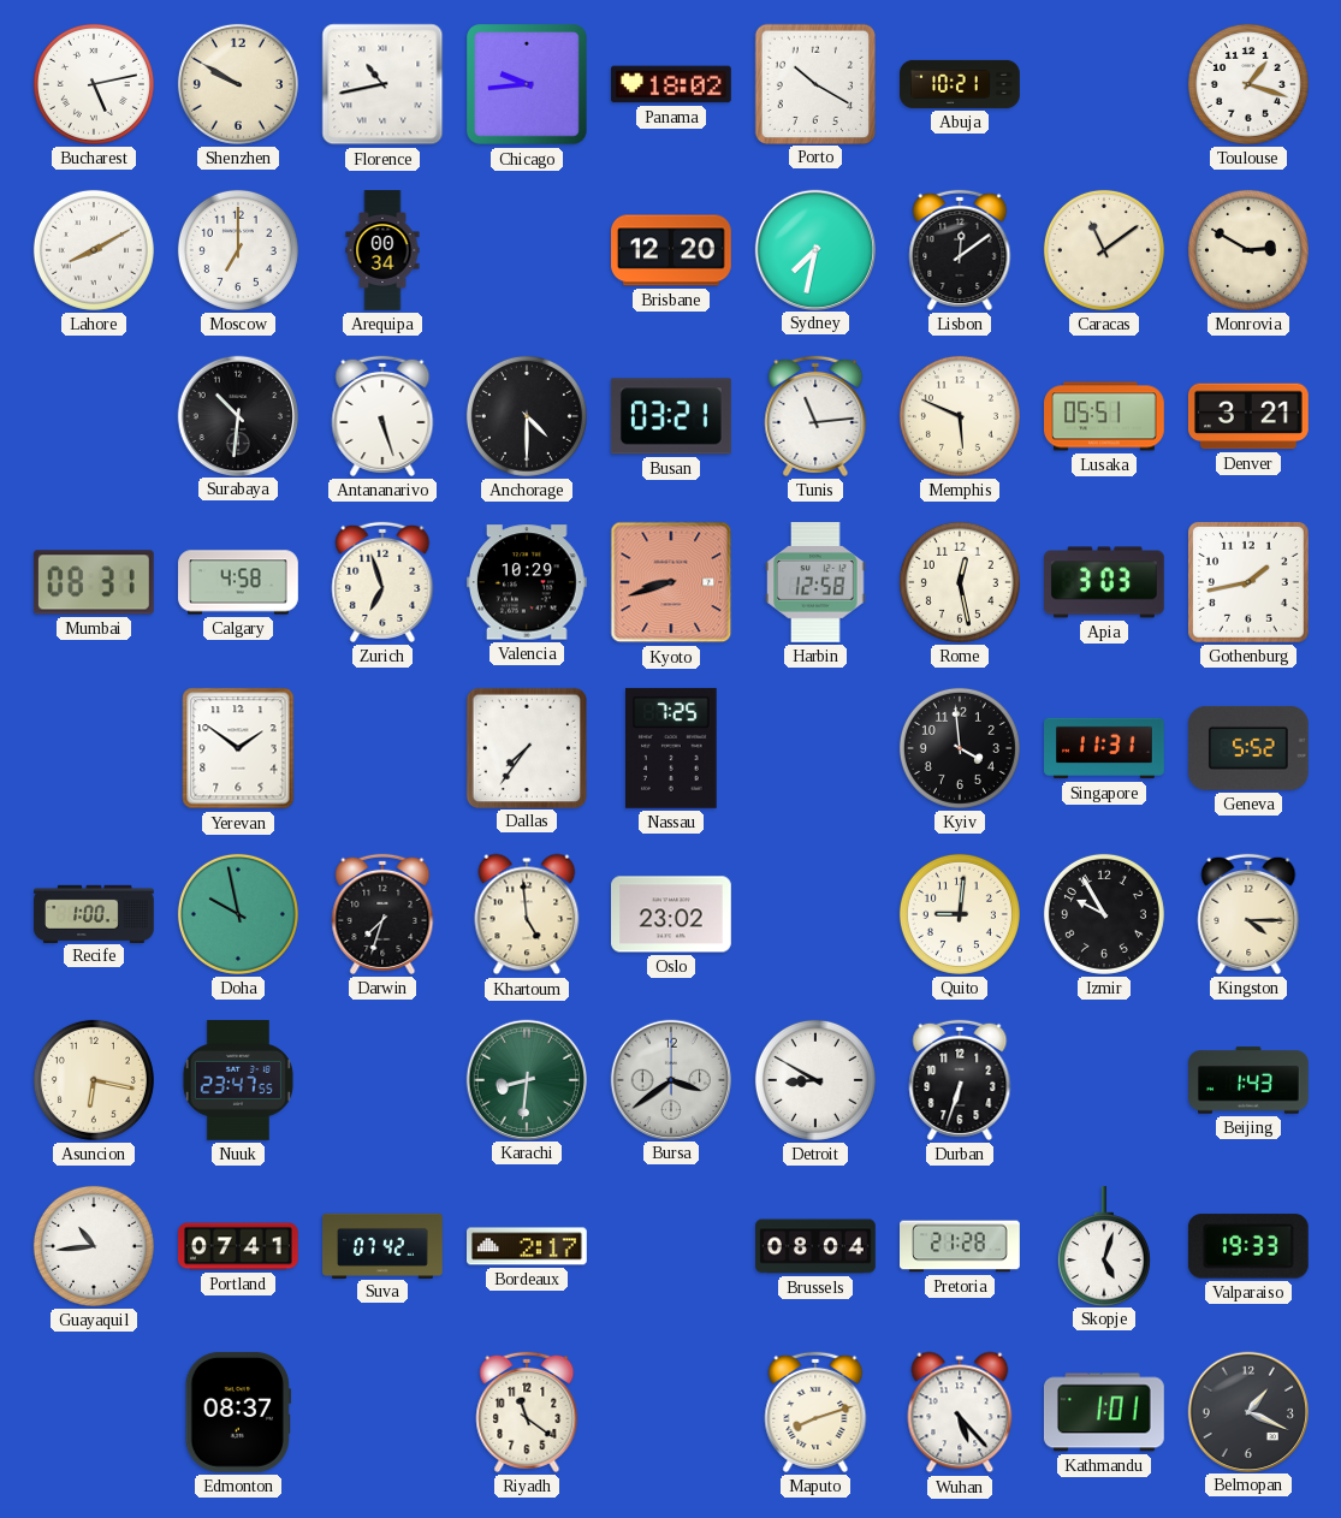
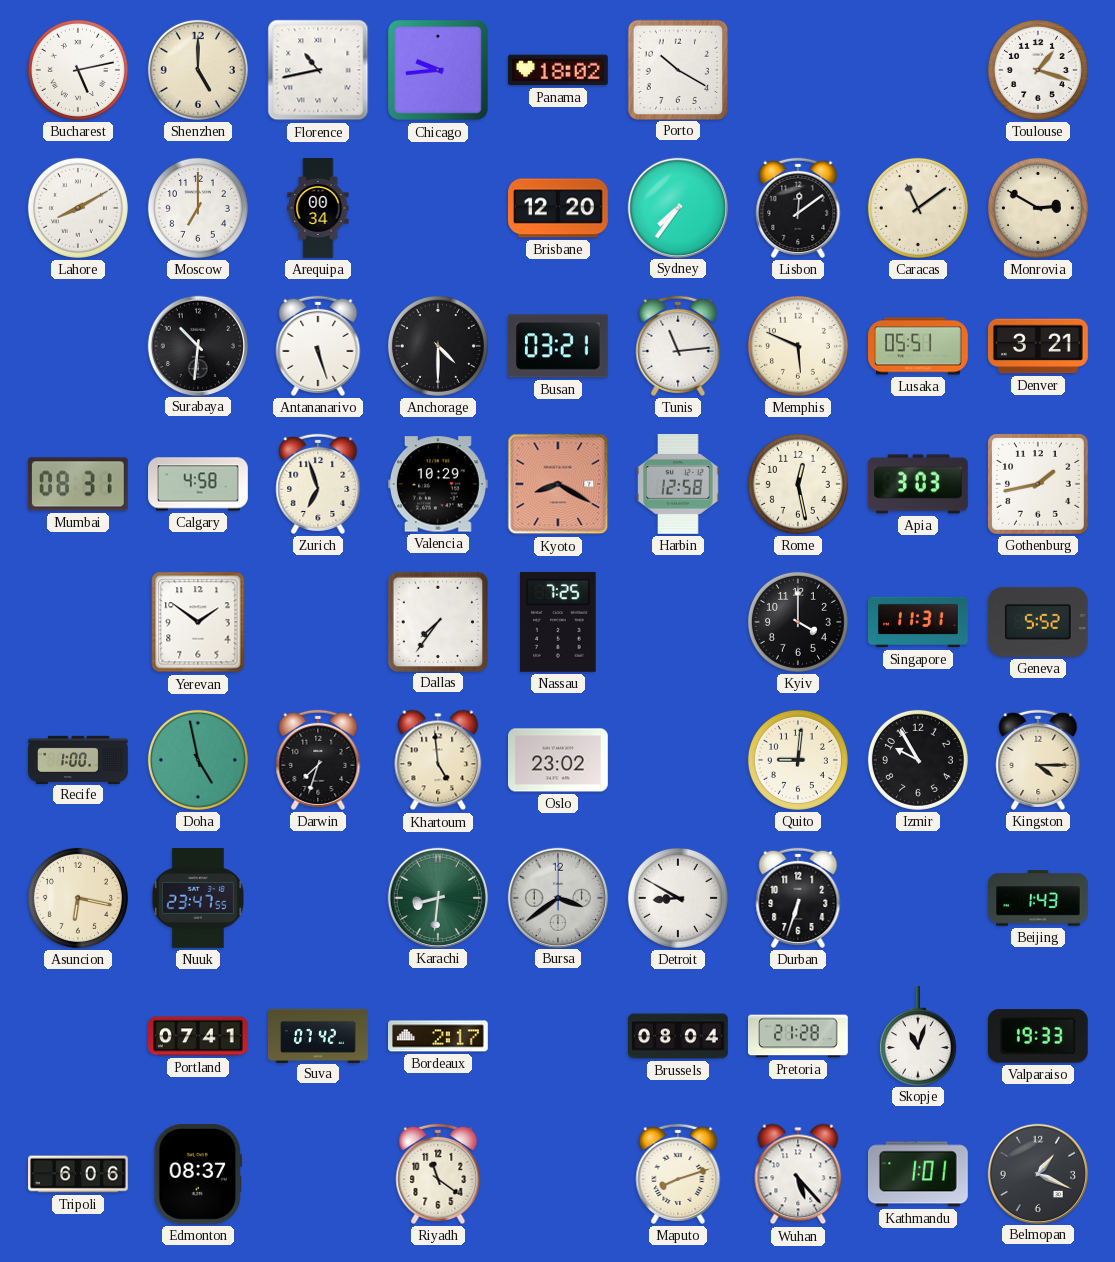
Shenzhen: 9:50 -> 5:00 (198, 70)
Abuja: 10:21 -> none (960, 84)
Sydney: 7:32 -> 7:36 (677, 207)
Kyoto: 8:42 -> 8:20 (558, 484)
Kyiv: 3:59 -> 4:00 (798, 622)
Doha: 9:58 -> 4:58 (198, 760)
Guayaquil: 10:44 -> none (94, 1246)
Skopje: 5:03 -> 11:03 (918, 1036)
Tripoli: none -> 6:06 (78, 1174)
